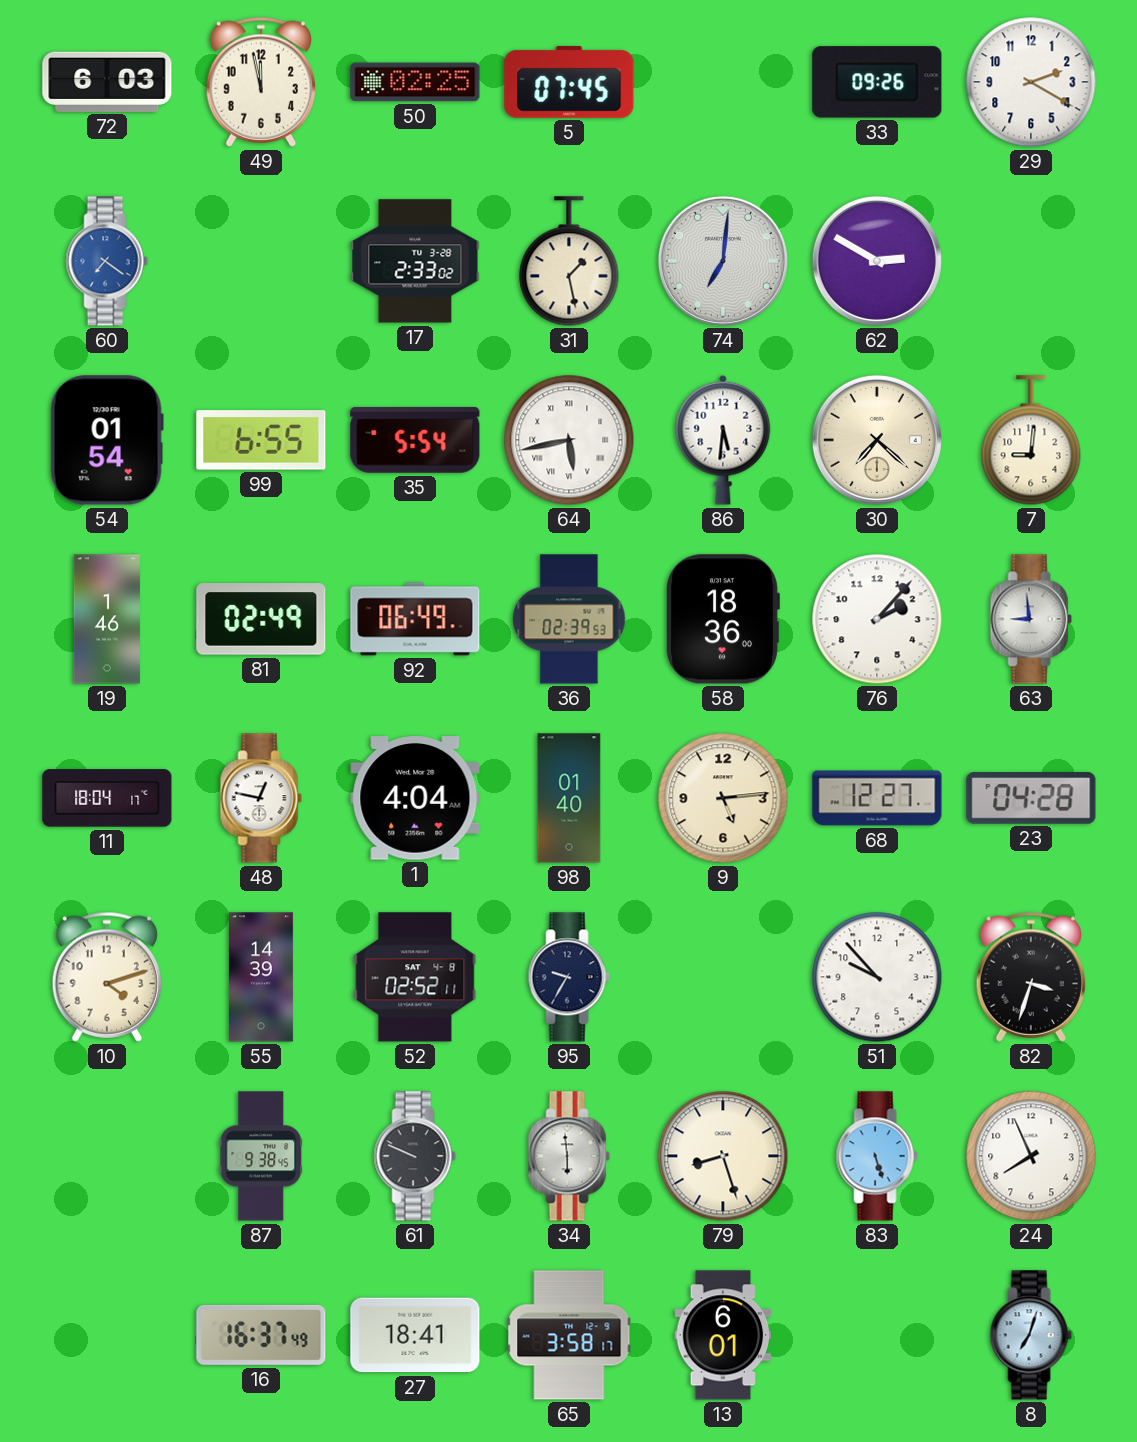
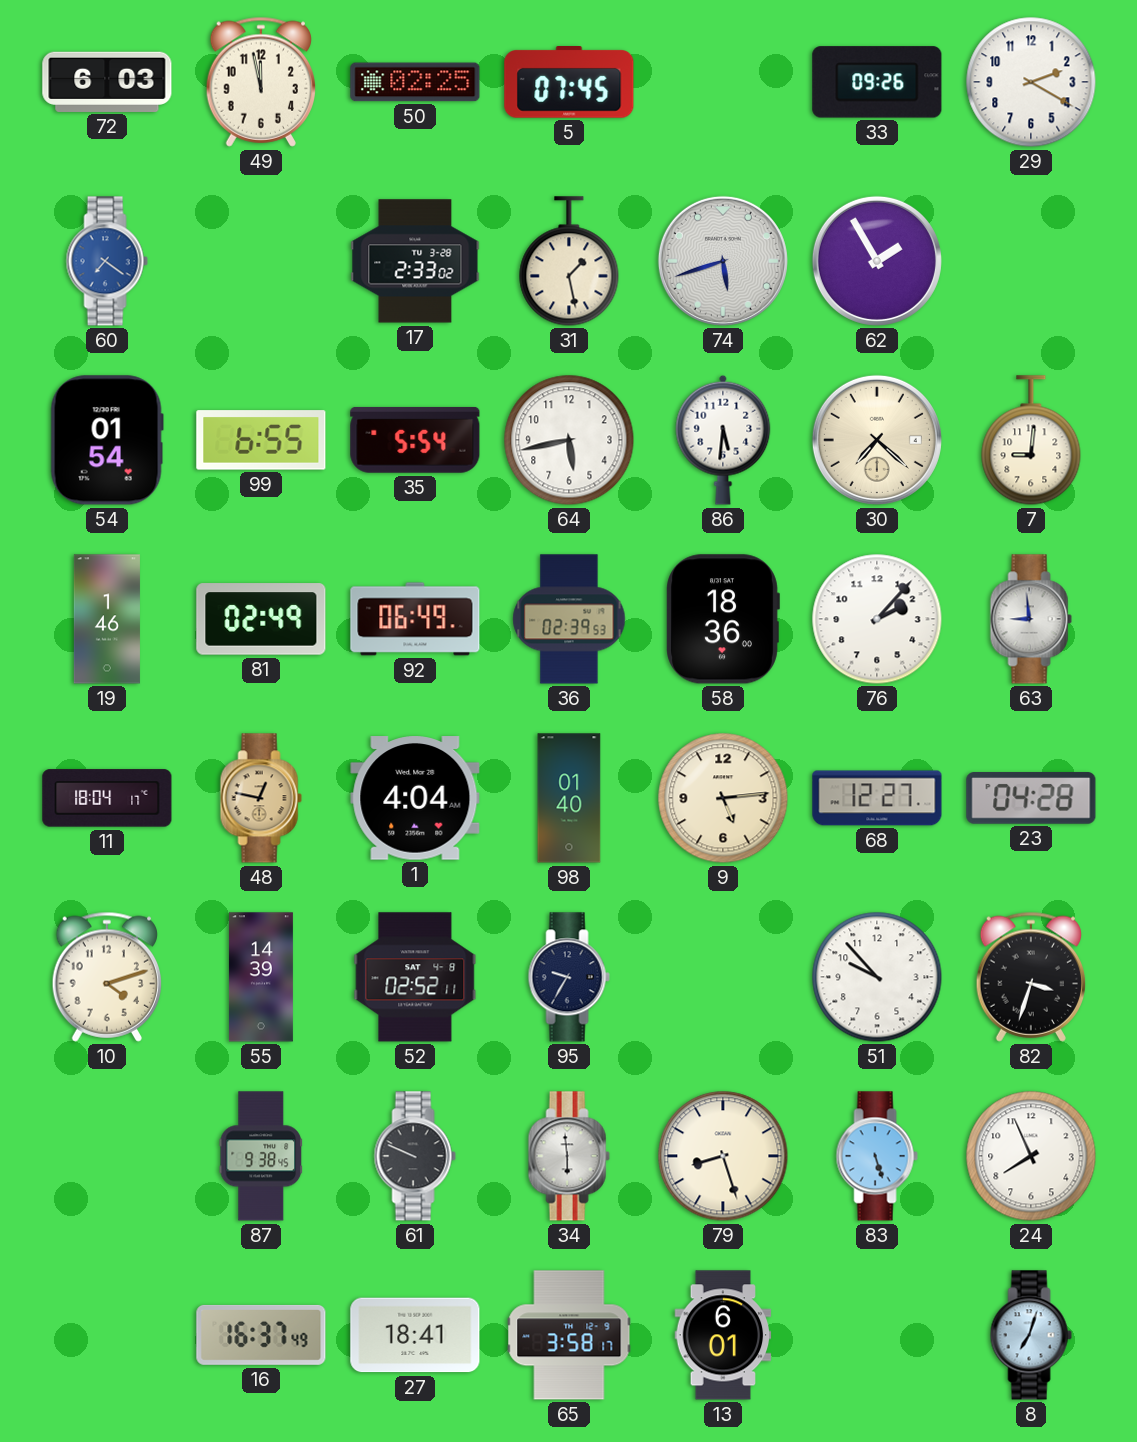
74: 7:01 -> 5:42 (723, 261)
62: 2:50 -> 1:55 (877, 261)
64 numerals: Roman -> Arabic (569, 440)
48 dial: white -> champagne (261, 798)
